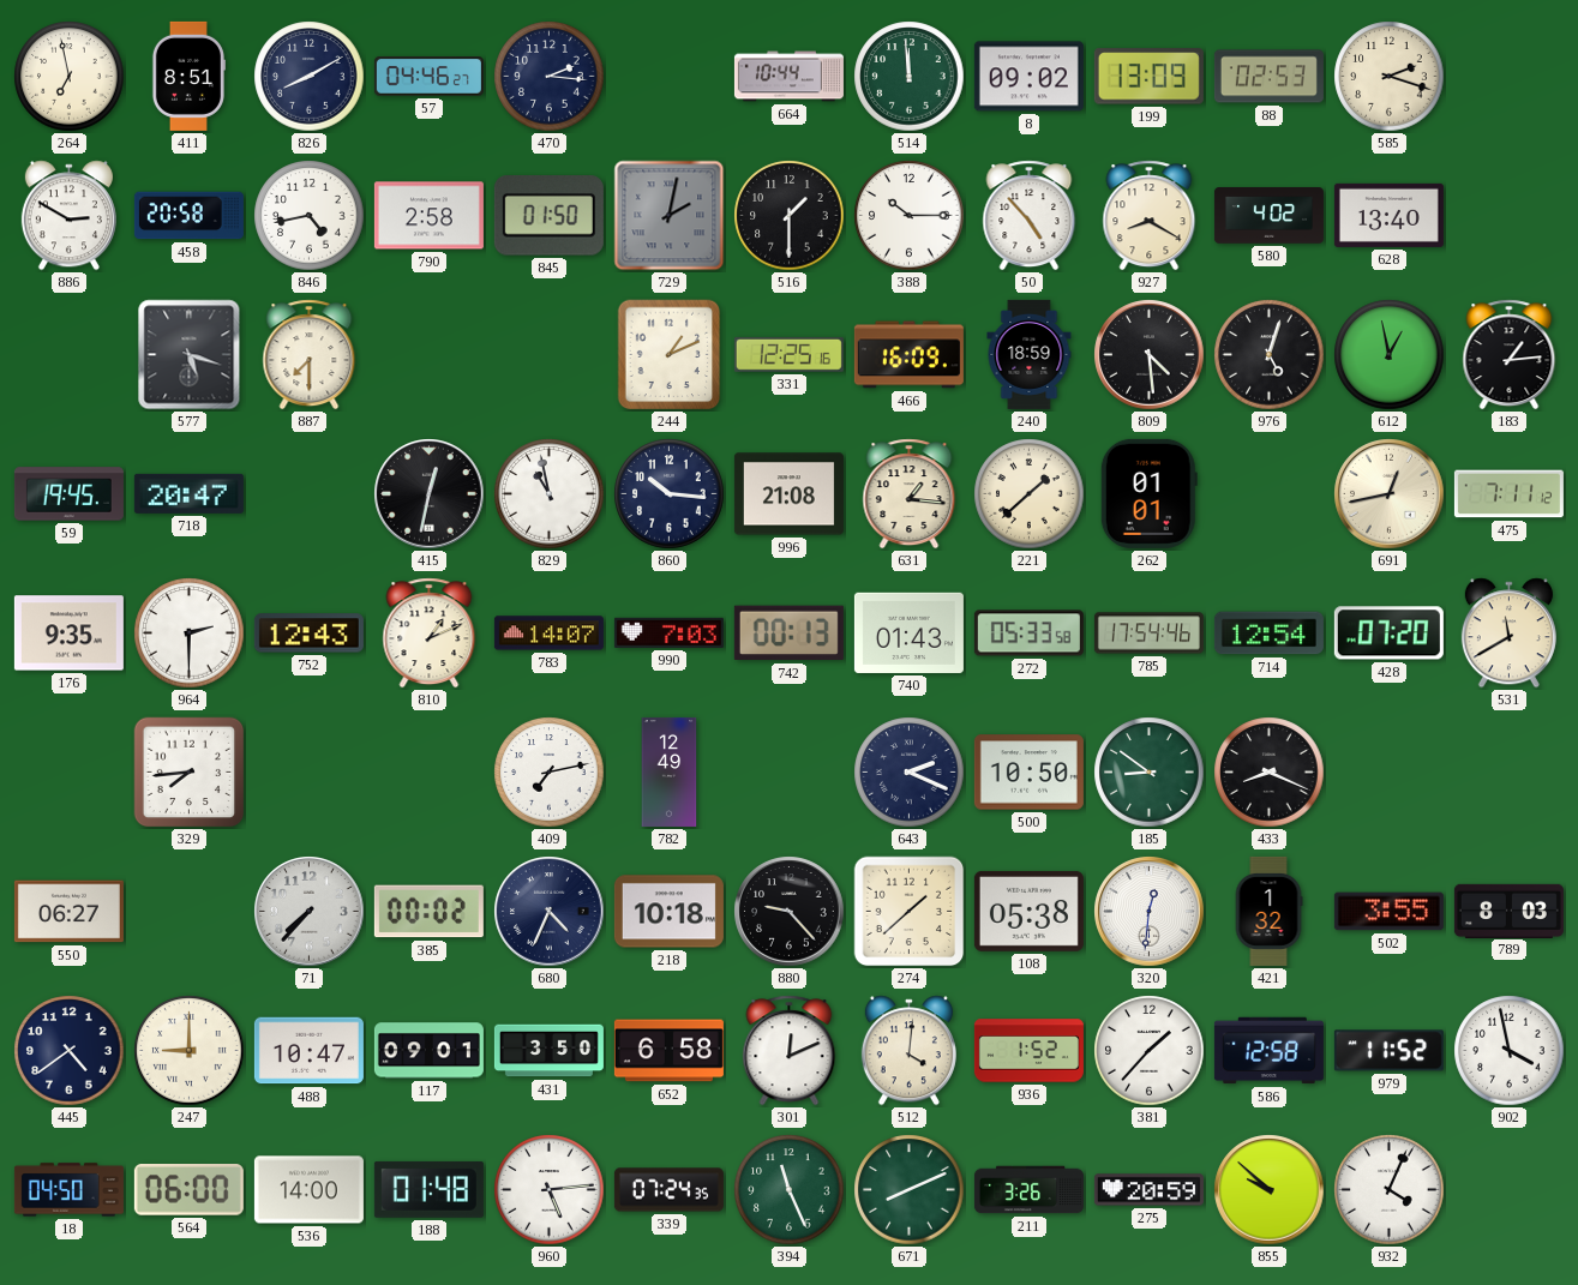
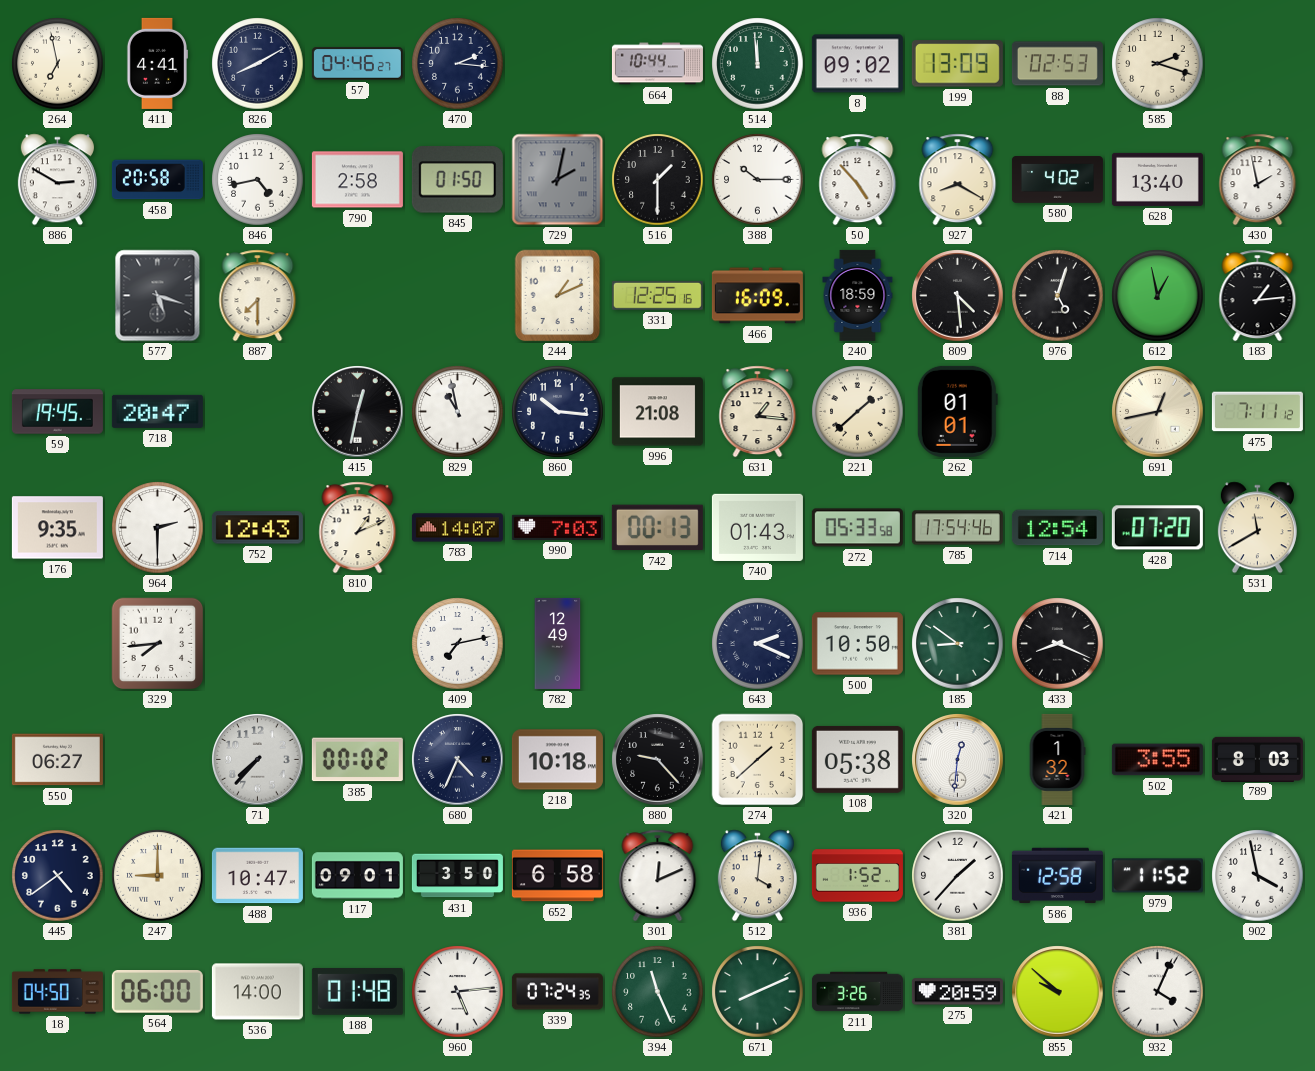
411: 8:51 -> 4:41 (156, 63)
430: none -> 1:58 (1258, 180)
